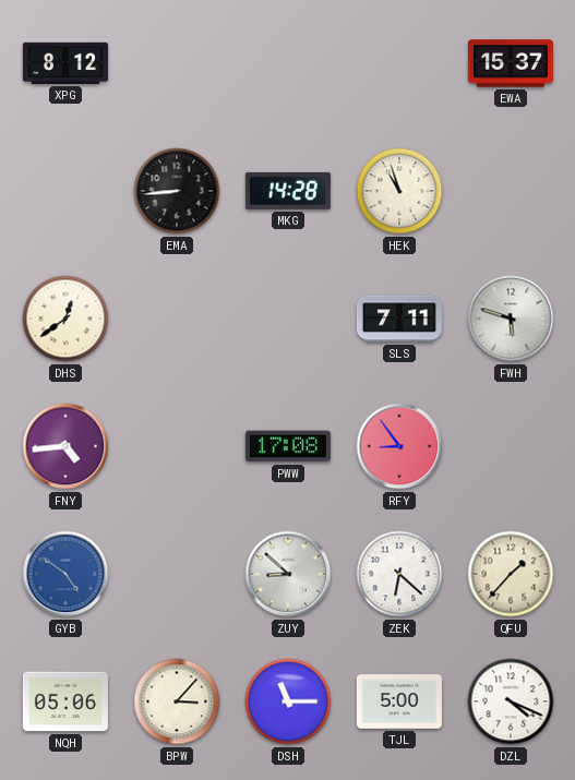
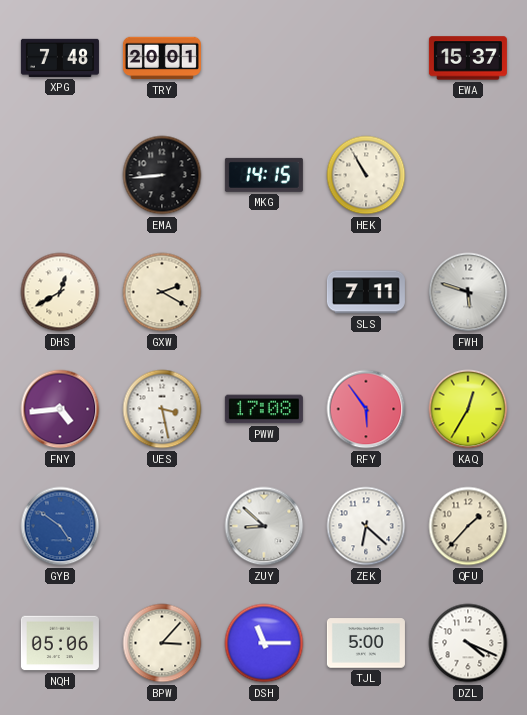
XPG: 8:12 -> 7:48 (60, 58)
TRY: none -> 20:01 (162, 58)
MKG: 14:28 -> 14:15 (264, 175)
HEK: 10:57 -> 10:55 (366, 175)
DHS: 12:39 -> 12:40 (60, 292)
GXW: none -> 2:20 (162, 292)
UES: none -> 3:28 (162, 409)
RFY: 8:54 -> 5:54 (366, 409)
KAQ: none -> 12:35 (468, 409)
